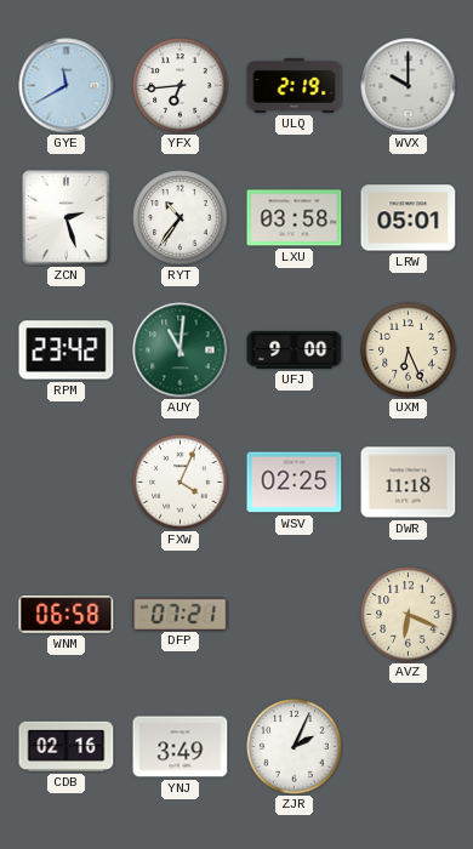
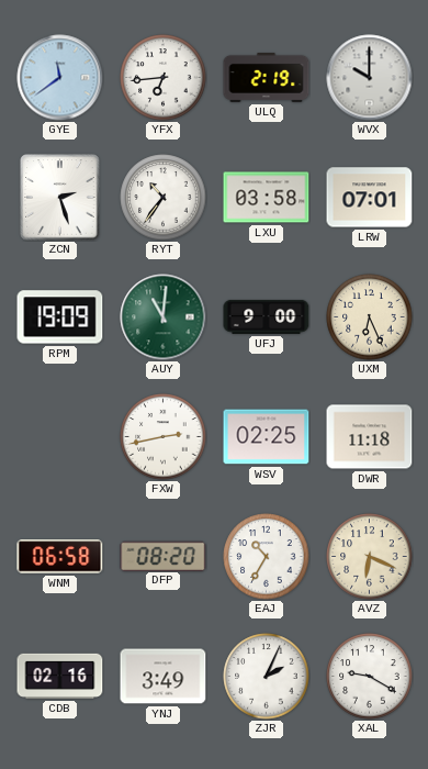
GYE: 11:40 -> 11:39 (60, 78)
LRW: 05:01 -> 07:01 (370, 198)
RPM: 23:42 -> 19:09 (60, 317)
FXW: 4:04 -> 2:43 (164, 437)
DFP: 07:21 -> 08:20 (164, 556)
EAJ: none -> 10:35 (267, 557)
XAL: none -> 9:20 (370, 677)
